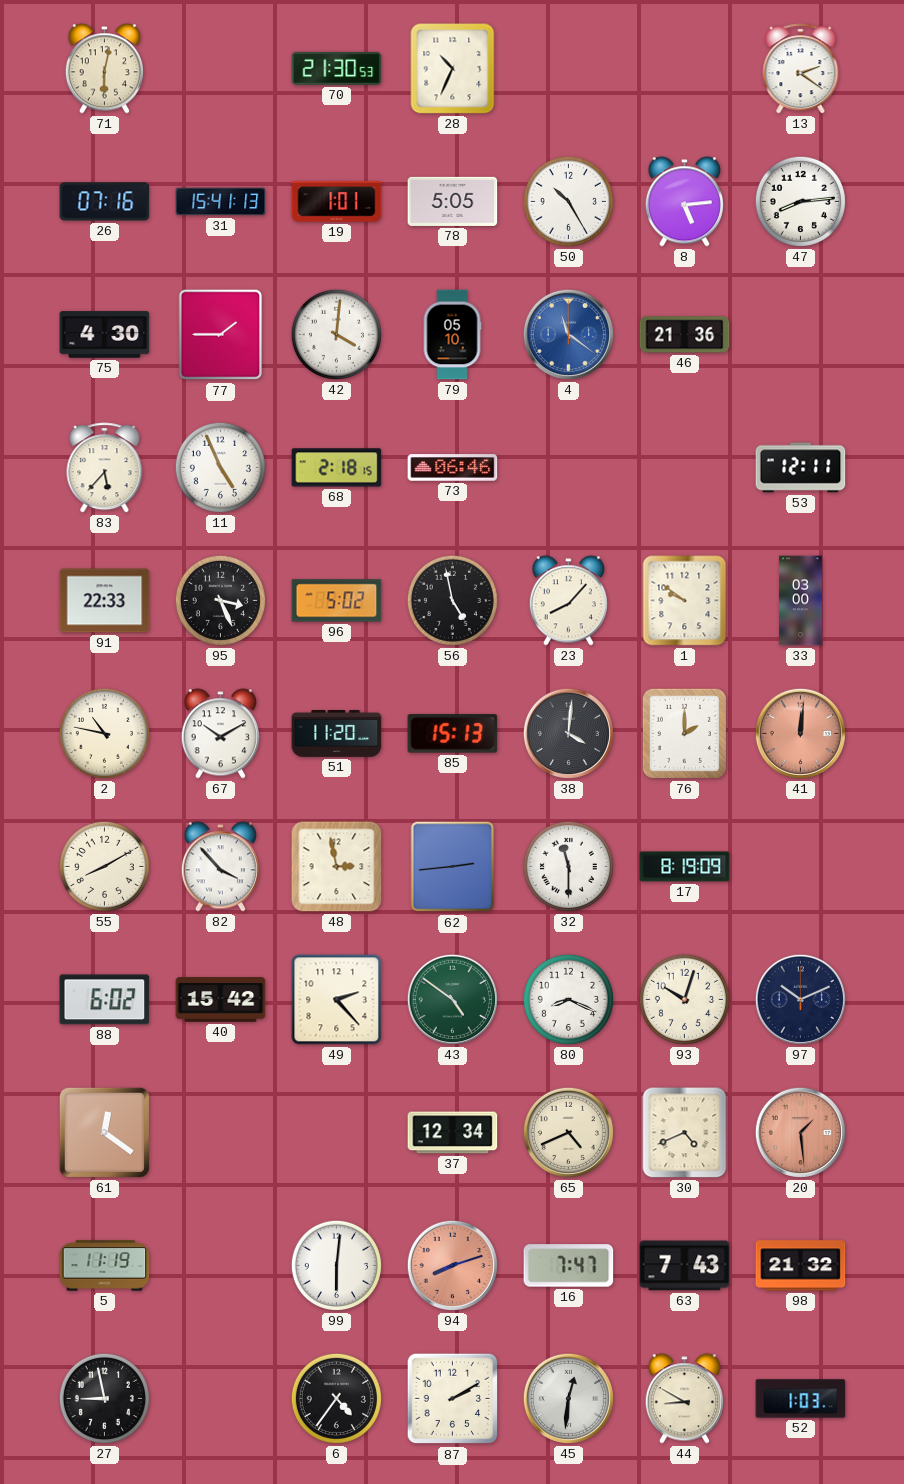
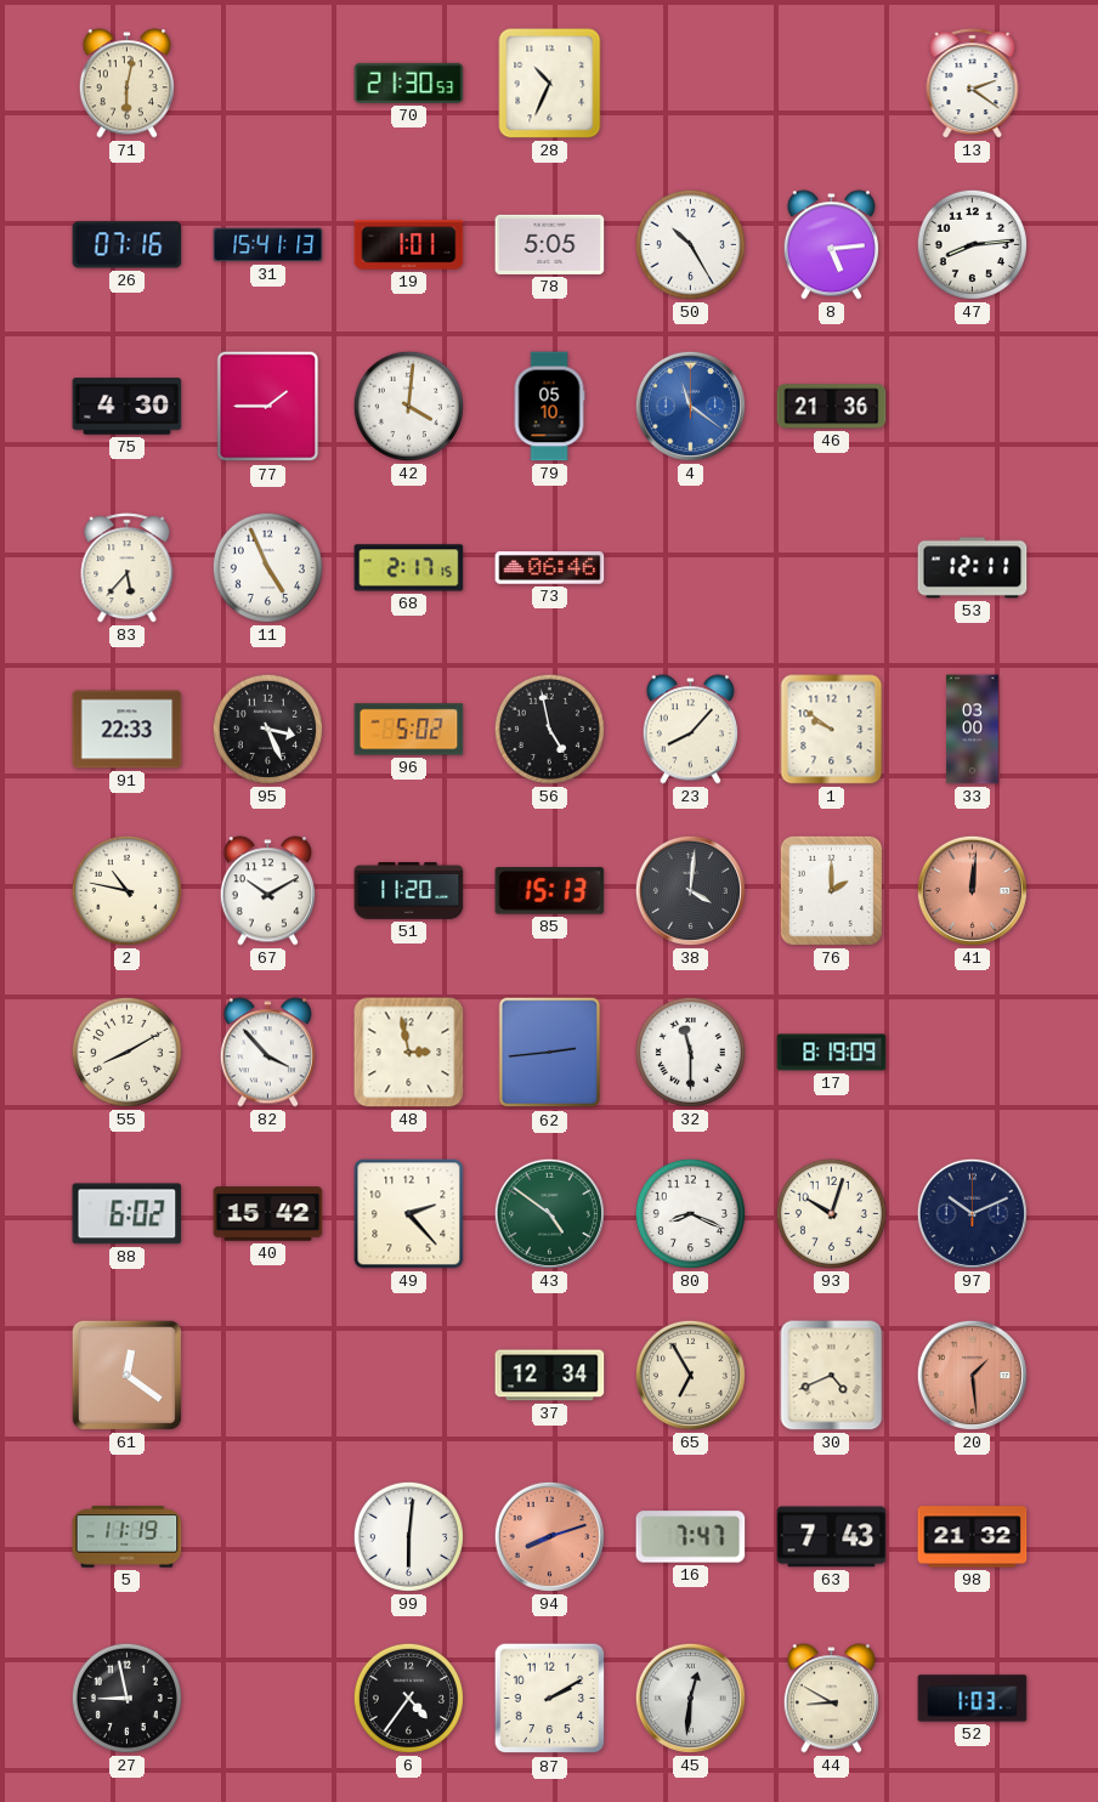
68: 2:18 -> 2:17 (409, 568)
65: 4:41 -> 6:55 (690, 1375)
